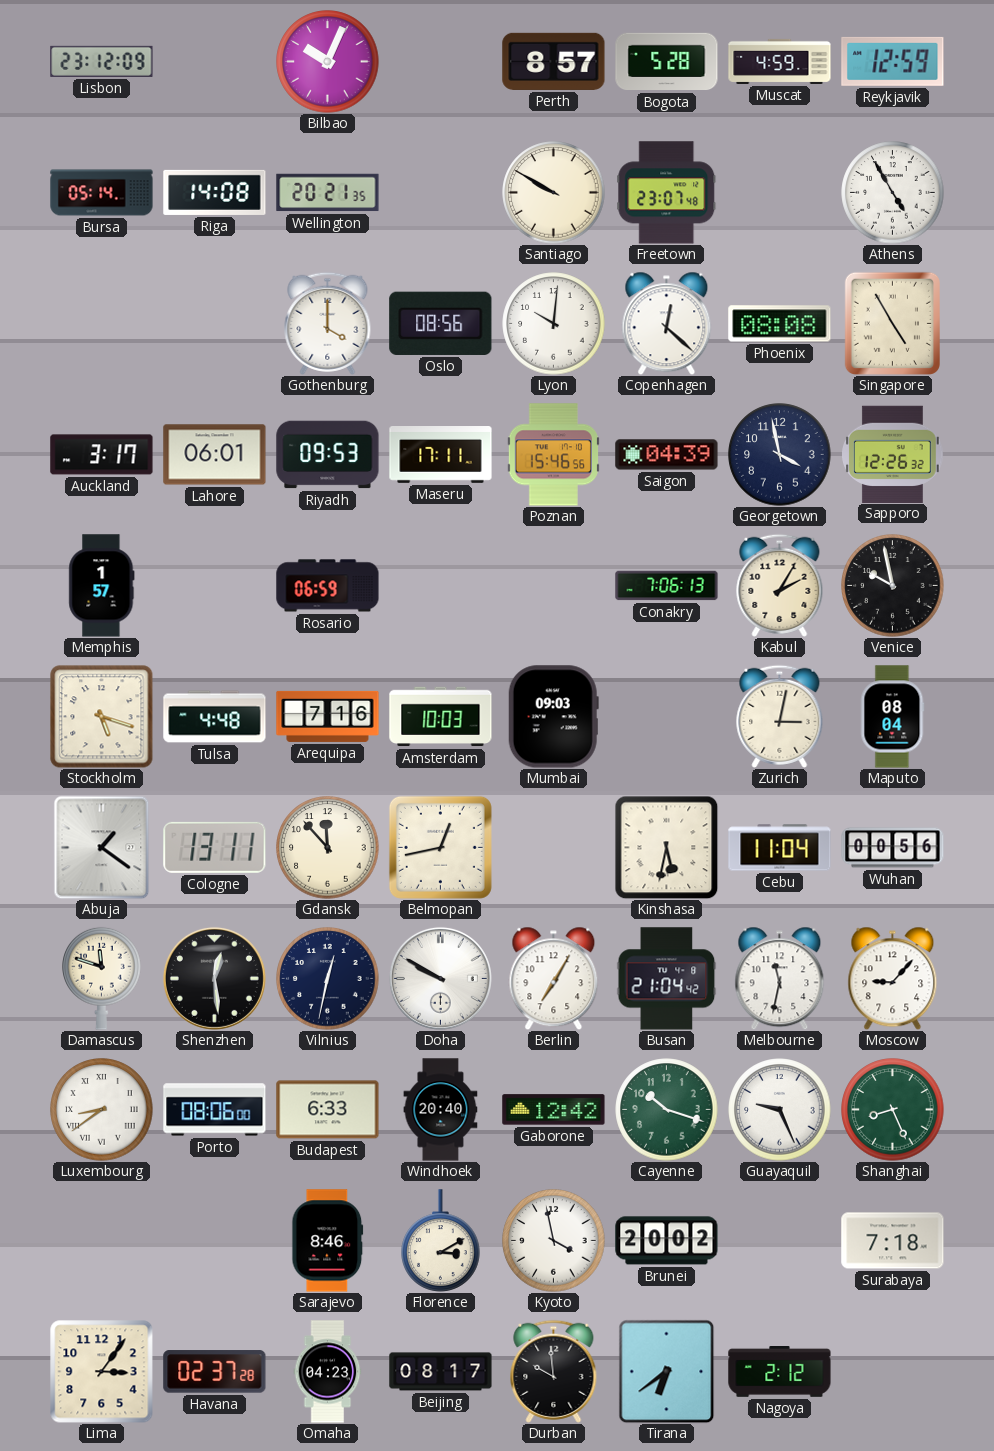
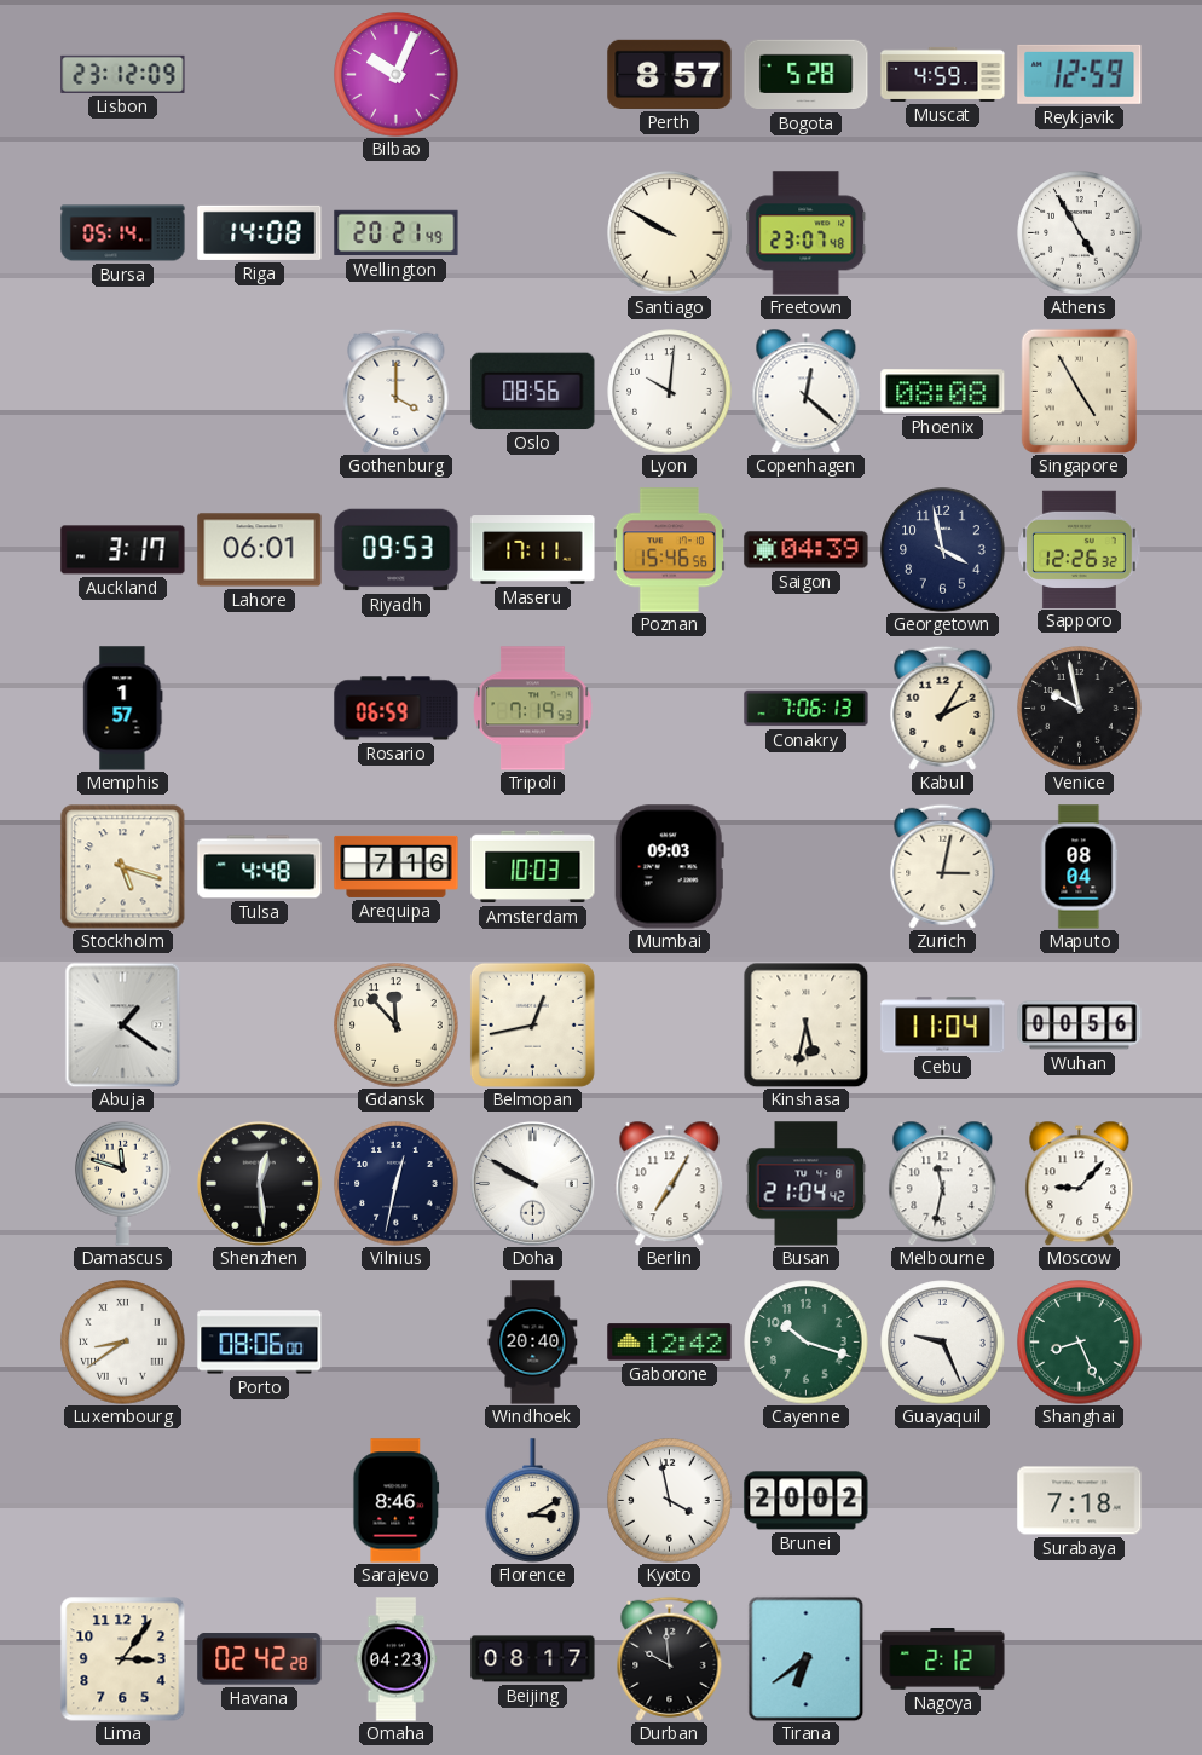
Wellington: 20:21:35 -> 20:21:49 (397, 233)
Tripoli: none -> 7:19 (533, 709)
Cologne: 13:11 -> none (215, 847)
Budapest: 6:33 -> none (328, 1110)
Havana: 02:37 -> 02:42 (260, 1659)
